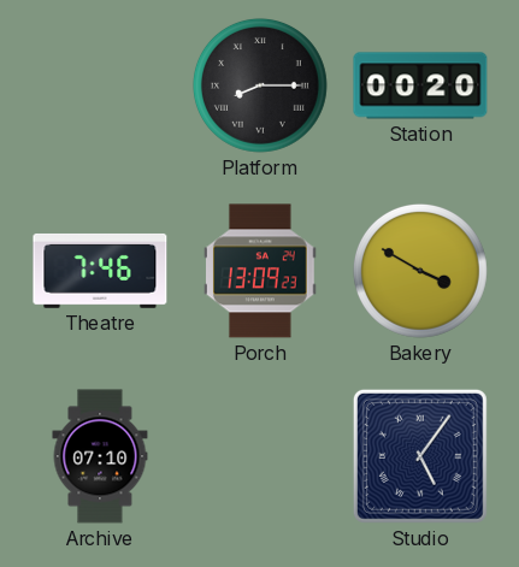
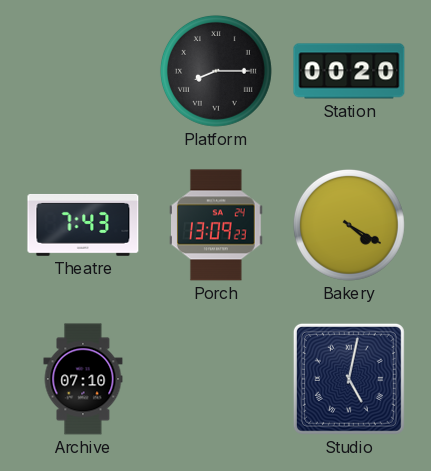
Theatre: 7:46 -> 7:43 (83, 225)
Bakery: 3:50 -> 4:20 (349, 225)
Studio: 5:06 -> 5:02 (349, 379)
